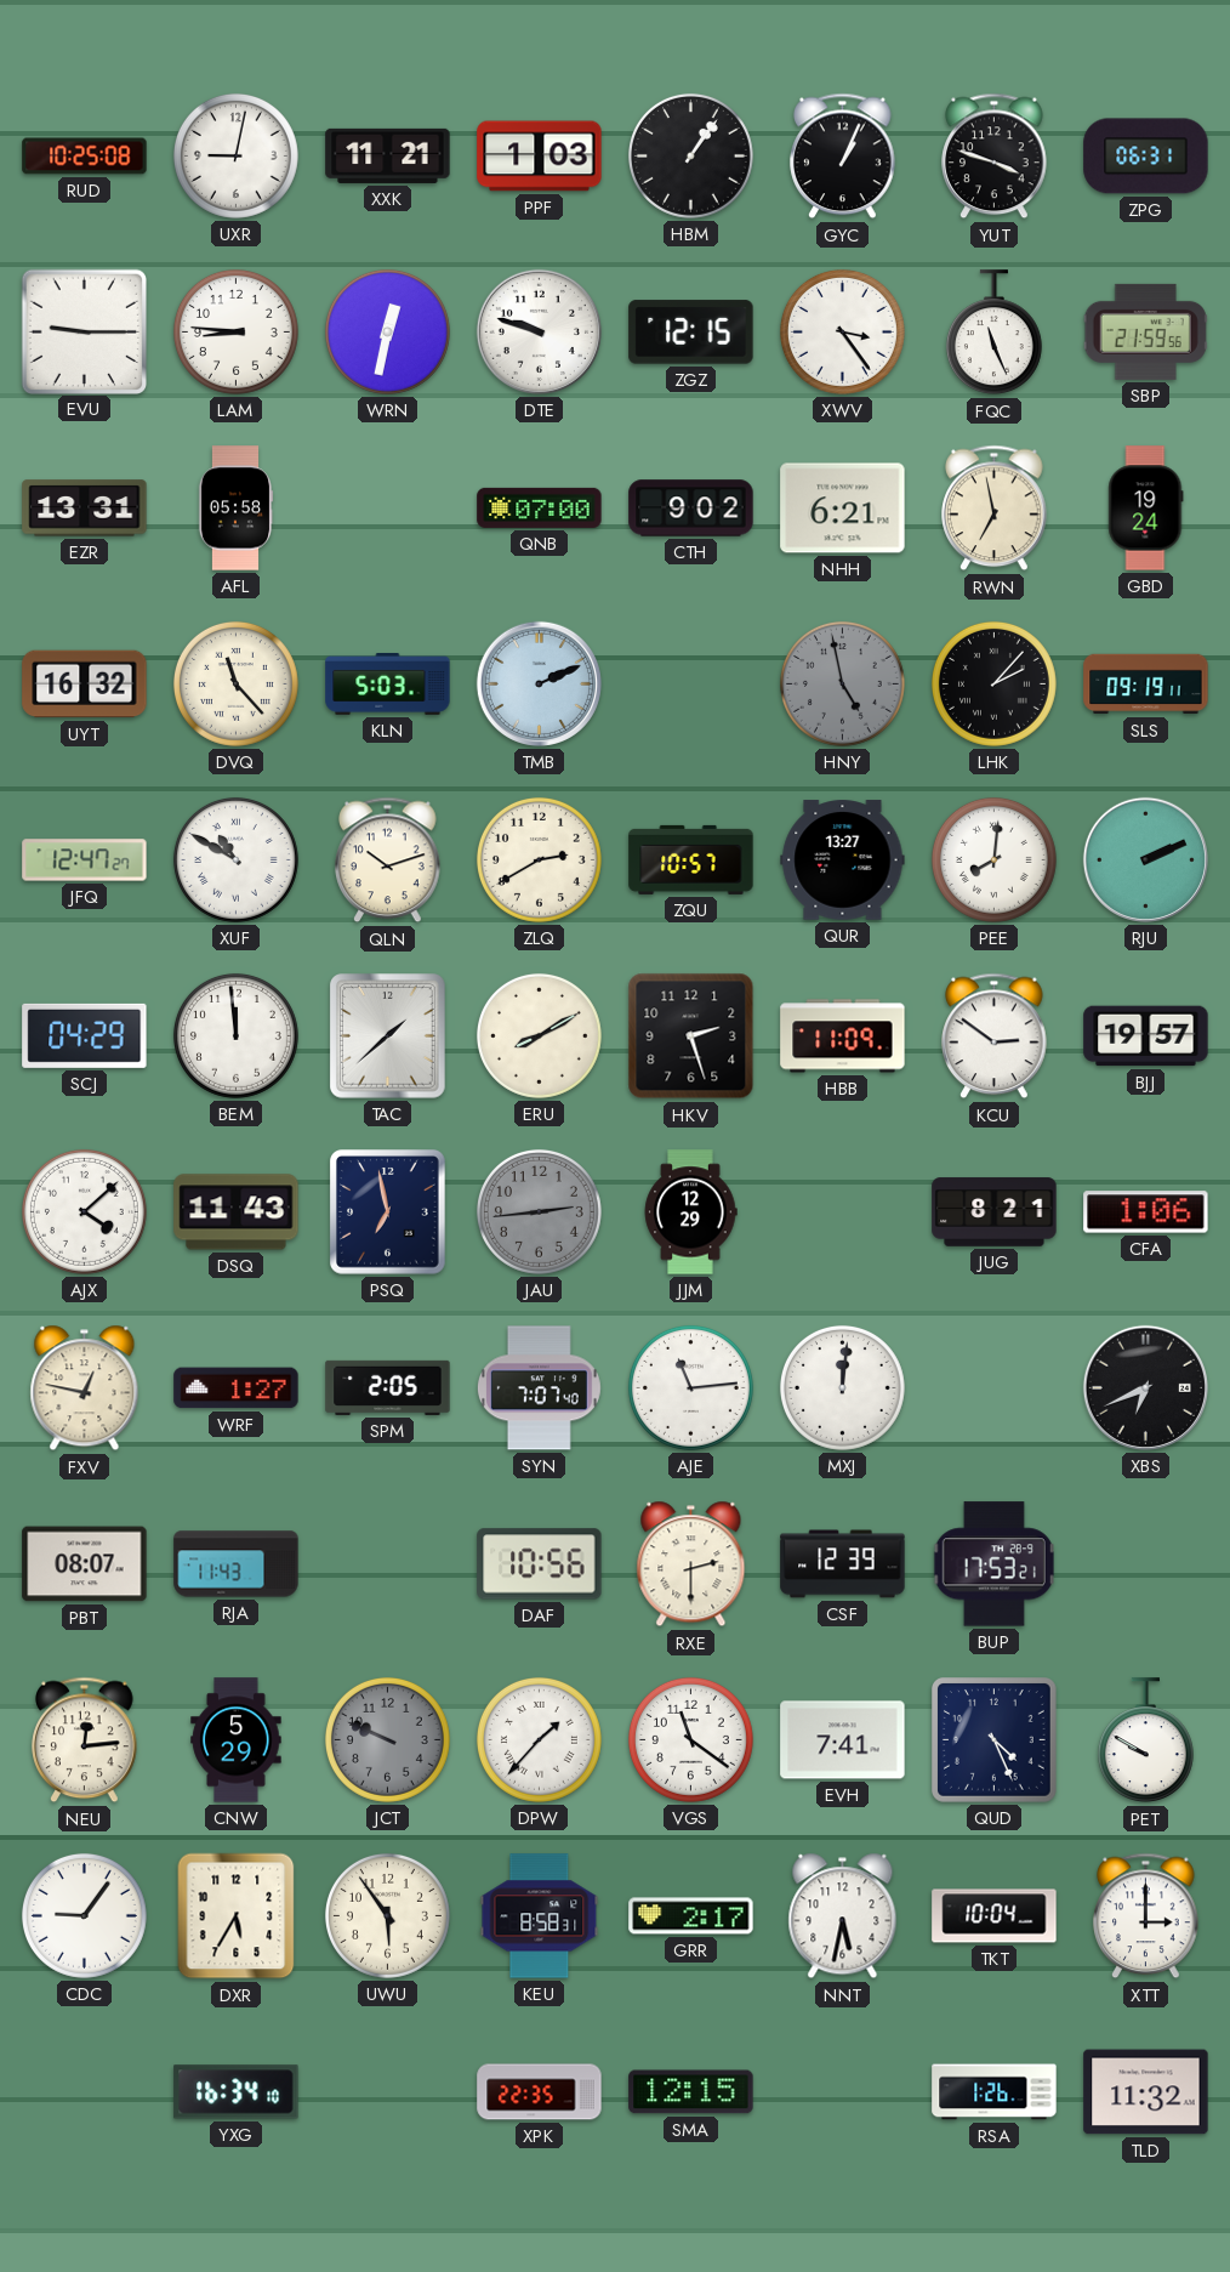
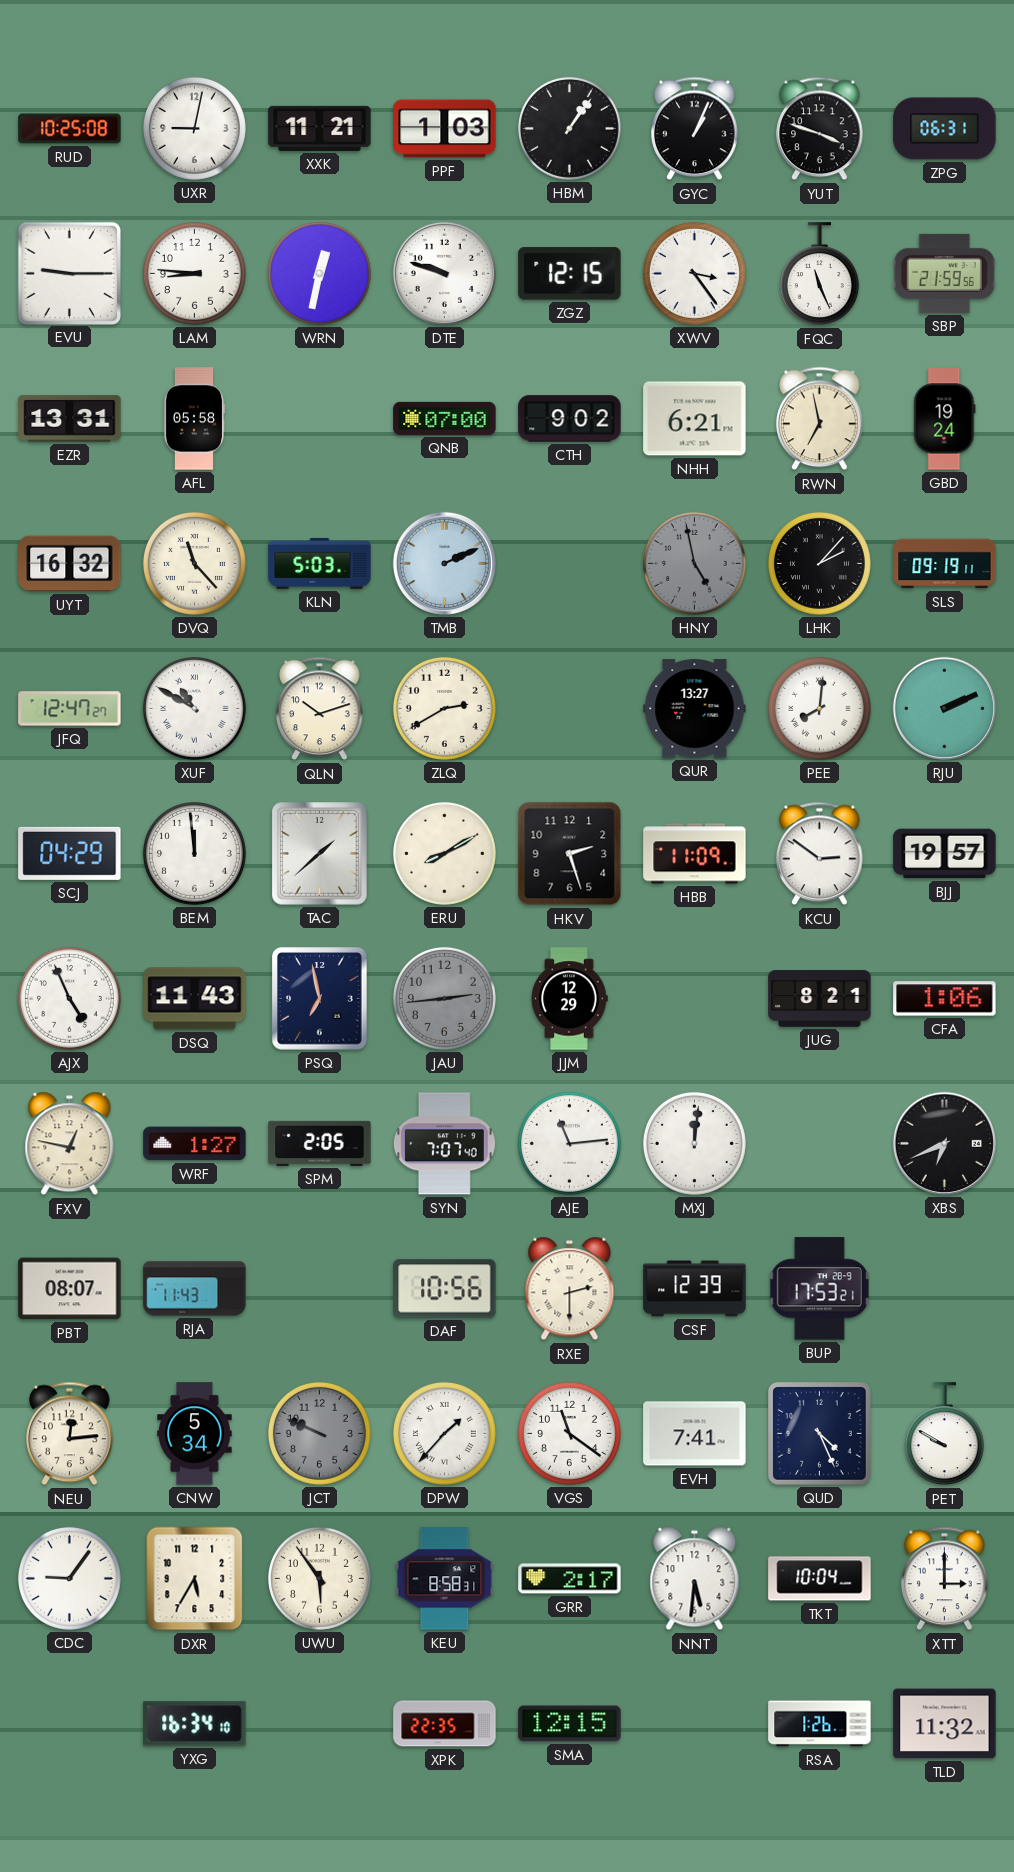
ZQU: 10:57 -> none (691, 859)
AJX: 4:08 -> 4:56 (69, 998)
CNW: 5:29 -> 5:34 (195, 1434)
NNT: 5:32 -> 5:31 (695, 1579)
